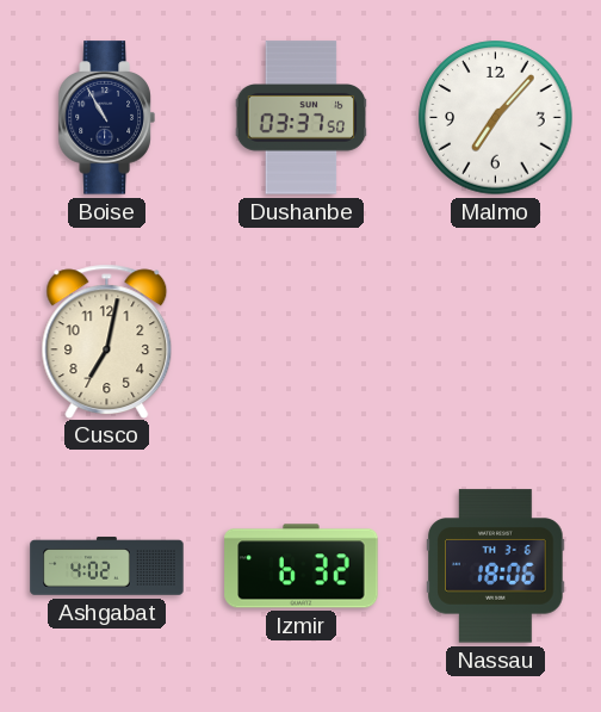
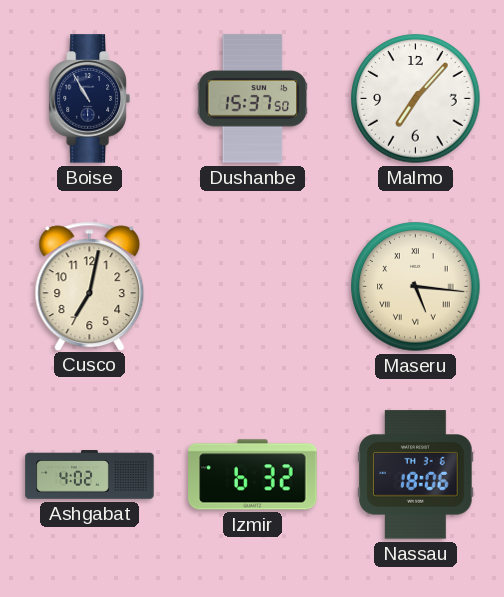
Dushanbe: 03:37 -> 15:37 (253, 99)
Maseru: none -> 5:16 (416, 287)
